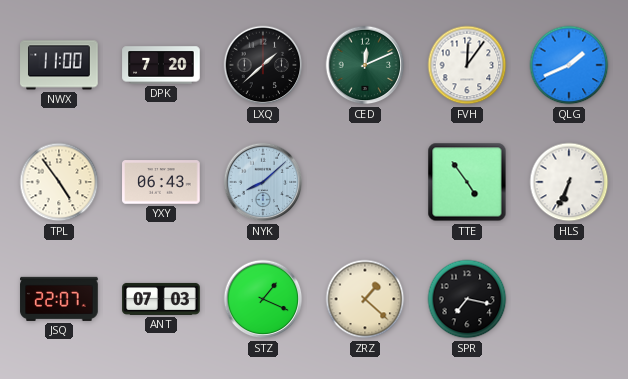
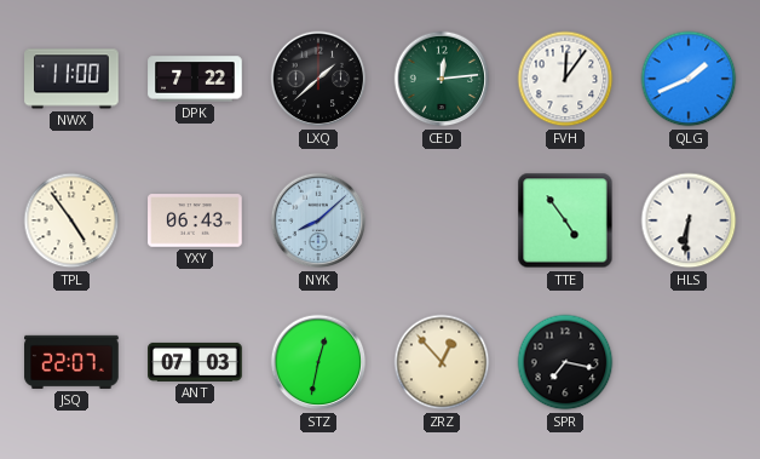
DPK: 7:20 -> 7:22 (195, 79)
CED: 12:11 -> 12:14 (442, 79)
HLS: 6:34 -> 6:31 (689, 220)
STZ: 1:19 -> 12:32 (318, 362)
ZRZ: 1:22 -> 12:53 (442, 362)
